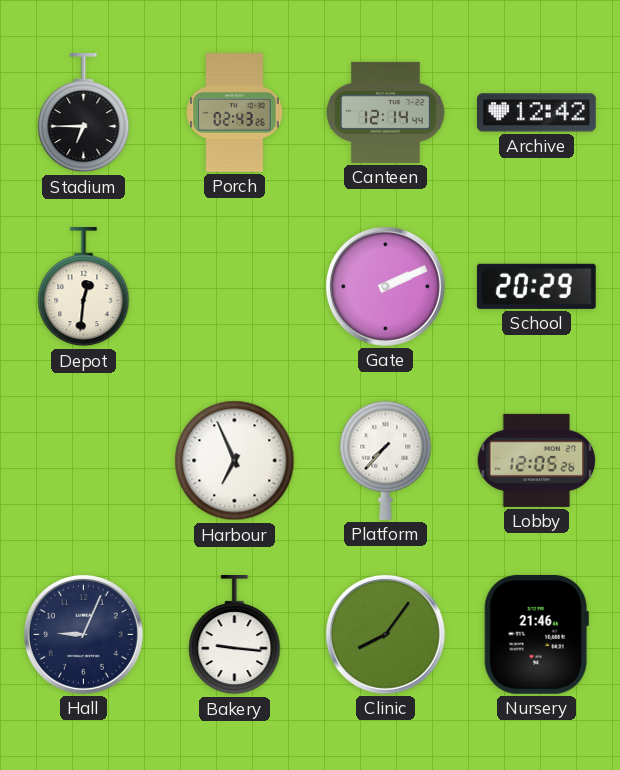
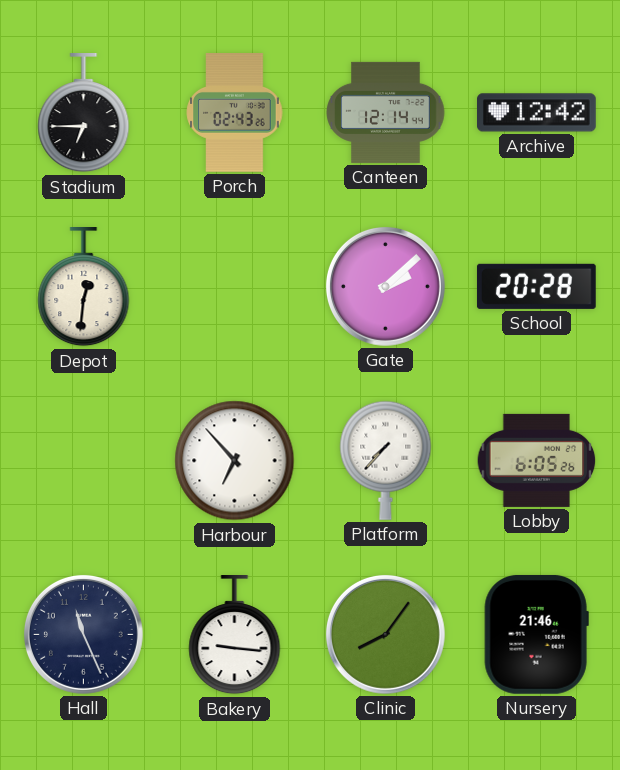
Gate: 2:11 -> 2:08 (385, 286)
School: 20:29 -> 20:28 (536, 286)
Harbour: 6:56 -> 6:53 (235, 461)
Lobby: 12:05 -> 6:05 (537, 460)
Hall: 9:04 -> 11:26 (83, 634)
